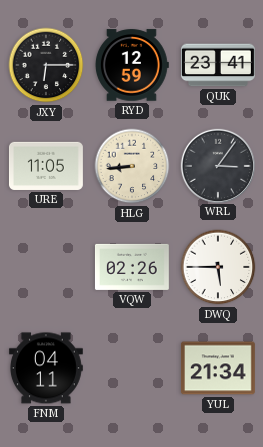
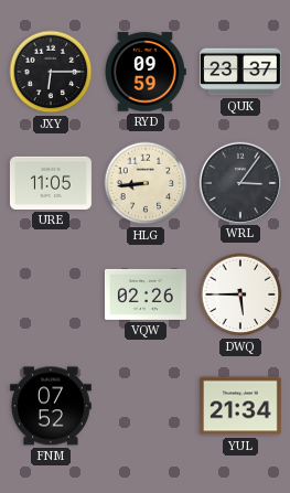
RYD: 12:59 -> 09:59 (144, 72)
QUK: 23:41 -> 23:37 (240, 72)
FNM: 04:11 -> 07:52 (51, 406)
